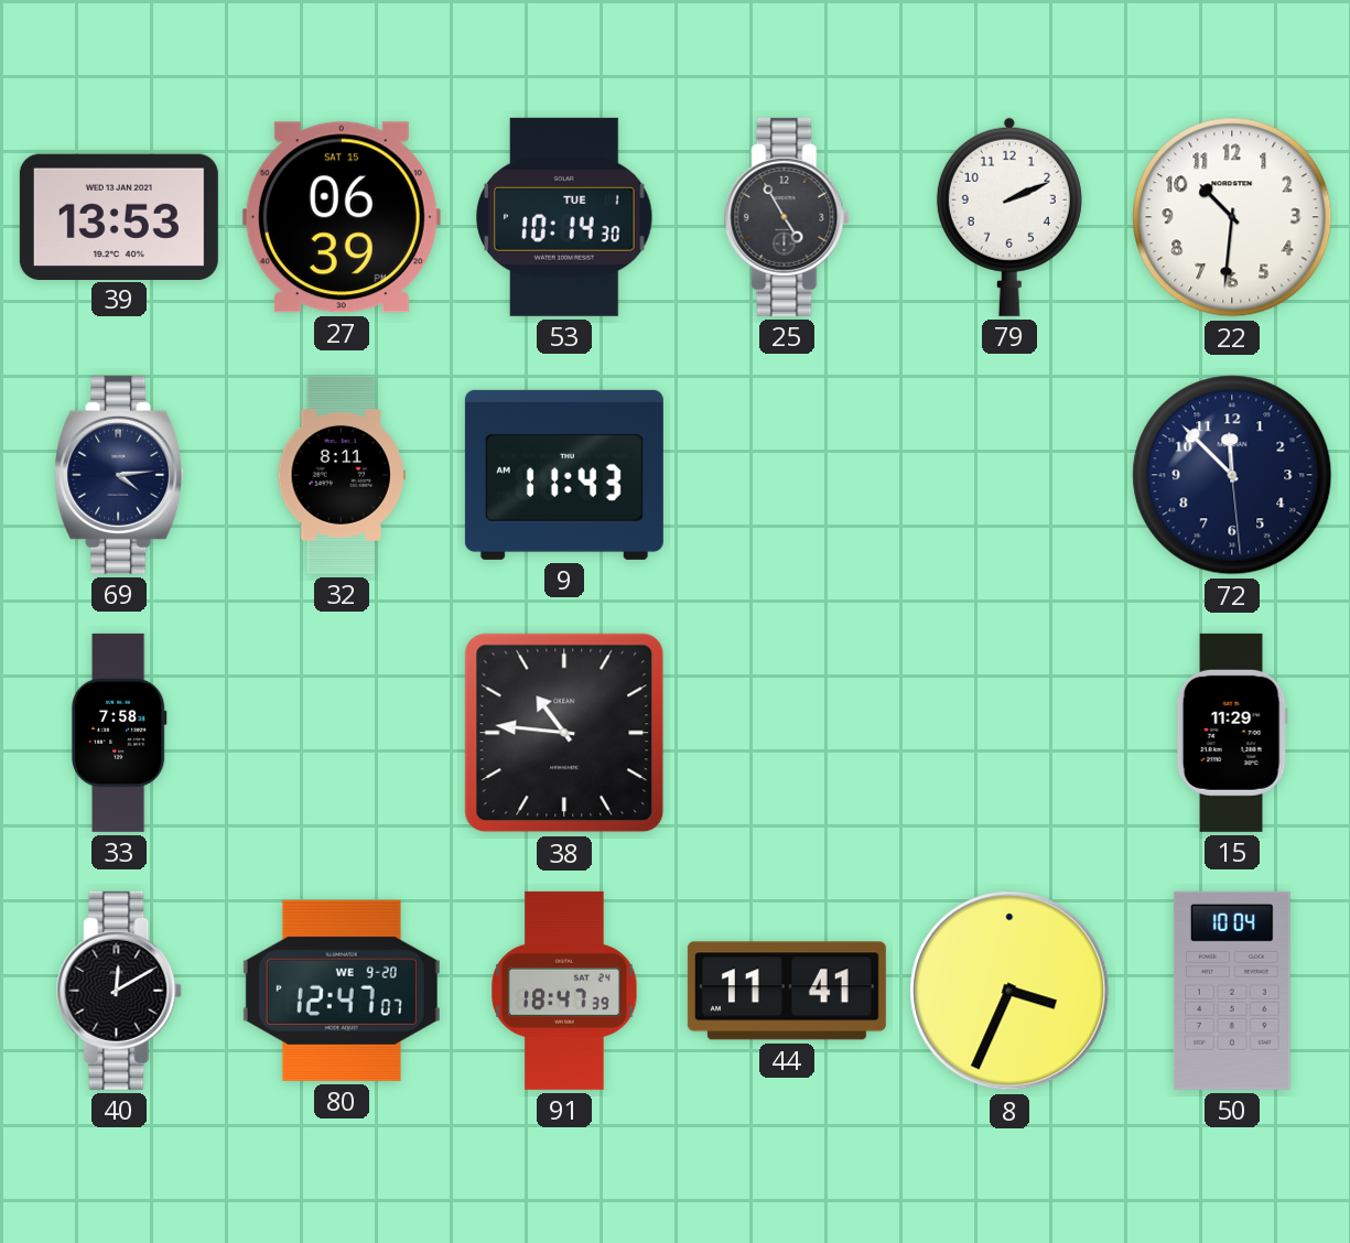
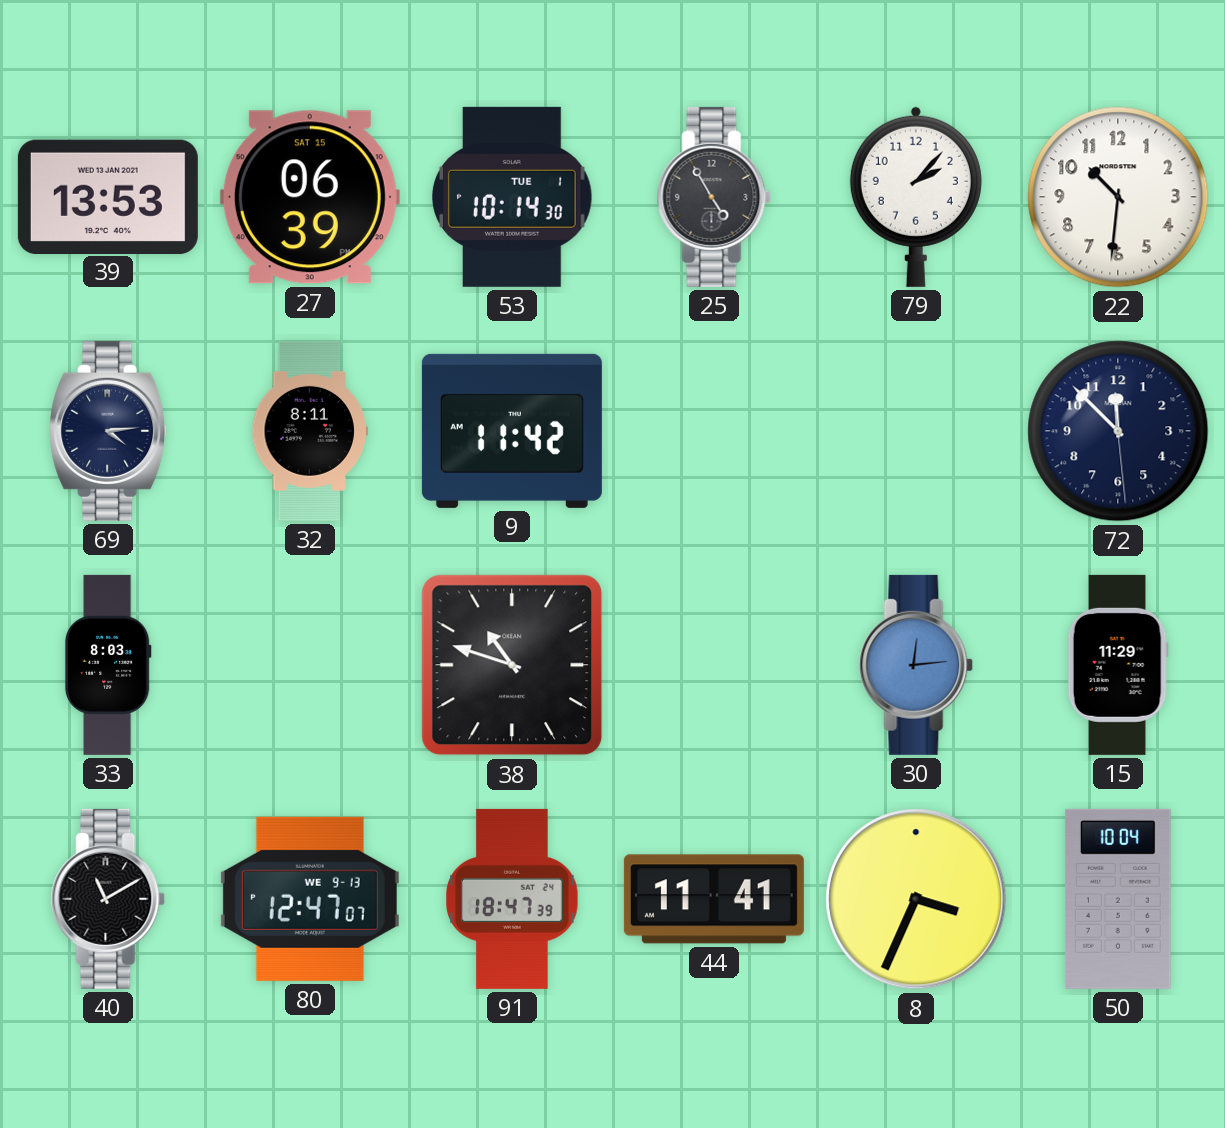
79: 2:11 -> 2:07 (916, 197)
9: 11:43 -> 11:42 (512, 431)
33: 7:58 -> 8:03 (108, 665)
38: 10:46 -> 10:48 (512, 665)
30: none -> 12:14 (916, 665)
40: 12:10 -> 11:10 (108, 899)
80 date: WE 9-20 -> WE 9-13 (310, 899)
